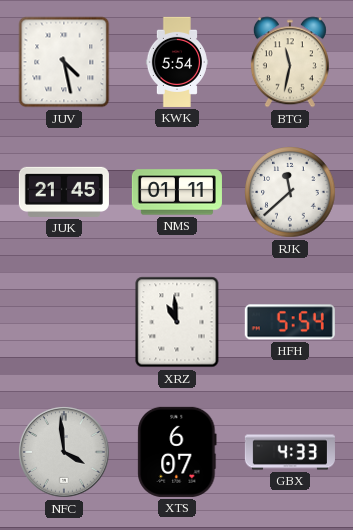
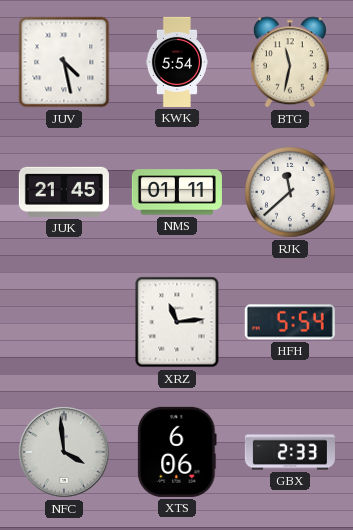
XRZ: 10:59 -> 11:14 (177, 322)
XTS: 6:07 -> 6:06 (177, 452)
GBX: 4:33 -> 2:33 (290, 452)
